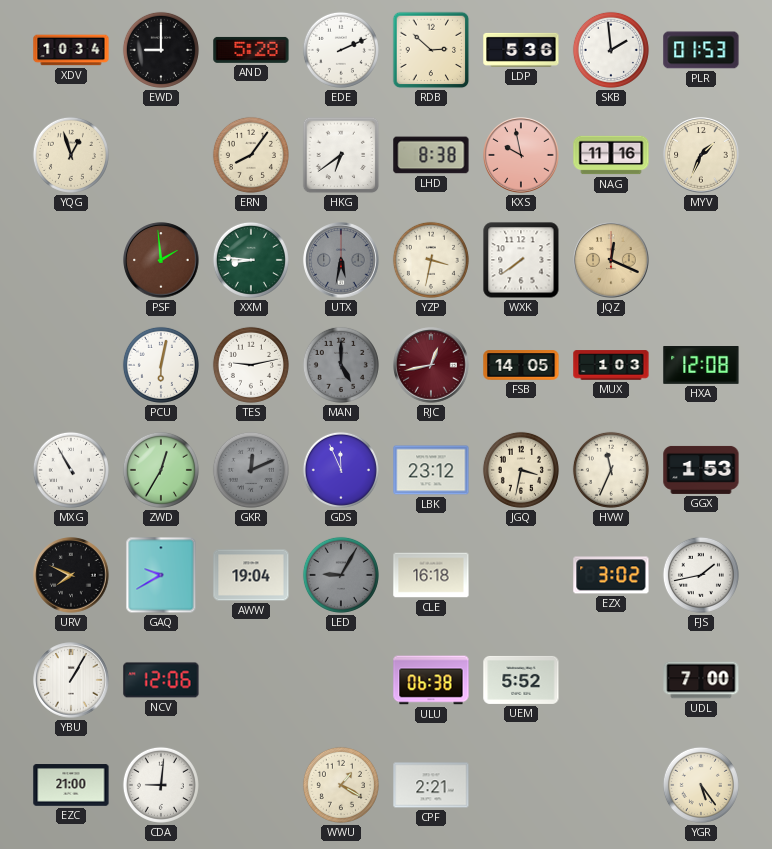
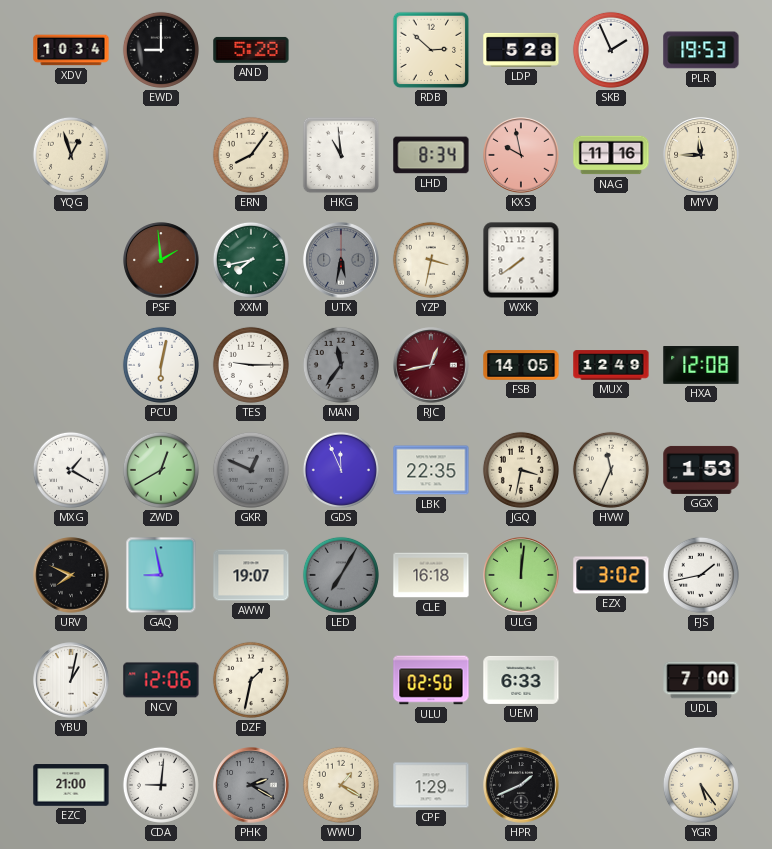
EDE: 2:11 -> none (341, 50)
LDP: 5:36 -> 5:28 (521, 50)
SKB: 1:59 -> 1:56 (611, 50)
PLR: 01:53 -> 19:53 (701, 50)
HKG: 6:39 -> 10:59 (341, 155)
LHD: 8:38 -> 8:34 (431, 155)
MYV: 1:34 -> 11:45 (701, 155)
XXM: 8:46 -> 7:43 (251, 260)
JQZ: 12:19 -> none (611, 260)
TES: 9:13 -> 9:15 (251, 365)
MAN: 5:00 -> 11:36 (341, 365)
MUX: 1:03 -> 12:49 (611, 365)
MXG: 10:55 -> 1:20 (71, 470)
ZWD: 12:35 -> 12:40 (161, 470)
GKR: 12:11 -> 12:49 (251, 470)
LBK: 23:12 -> 22:35 (431, 470)
GAQ: 9:40 -> 8:58 (161, 575)
AWW: 19:04 -> 19:07 (251, 575)
LED: 9:05 -> 7:05 (341, 575)
ULG: none -> 12:01 (521, 575)
YBU: 1:05 -> 1:02 (71, 680)
DZF: none -> 1:32 (251, 680)
ULU: 06:38 -> 02:50 (431, 680)
UEM: 5:52 -> 6:33 (521, 680)
PHK: none -> 2:20 (251, 785)
CPF: 2:21 -> 1:29 (431, 785)
HPR: none -> 1:41 (521, 785)
